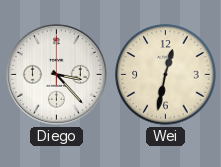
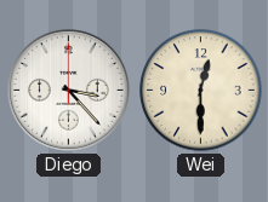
Wei: 12:32 -> 12:30 (201, 91)
